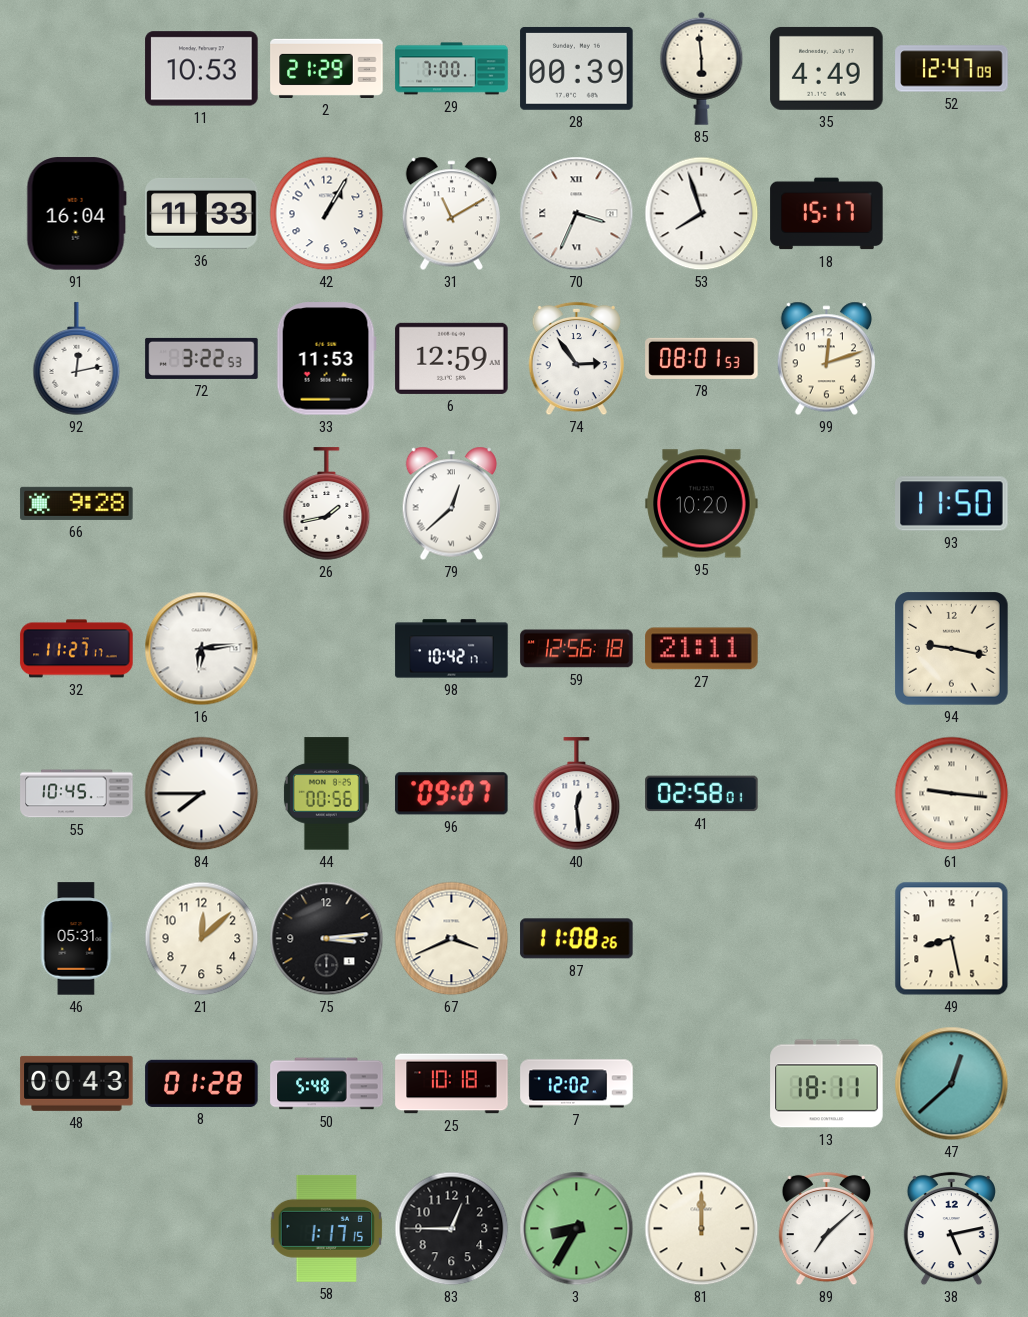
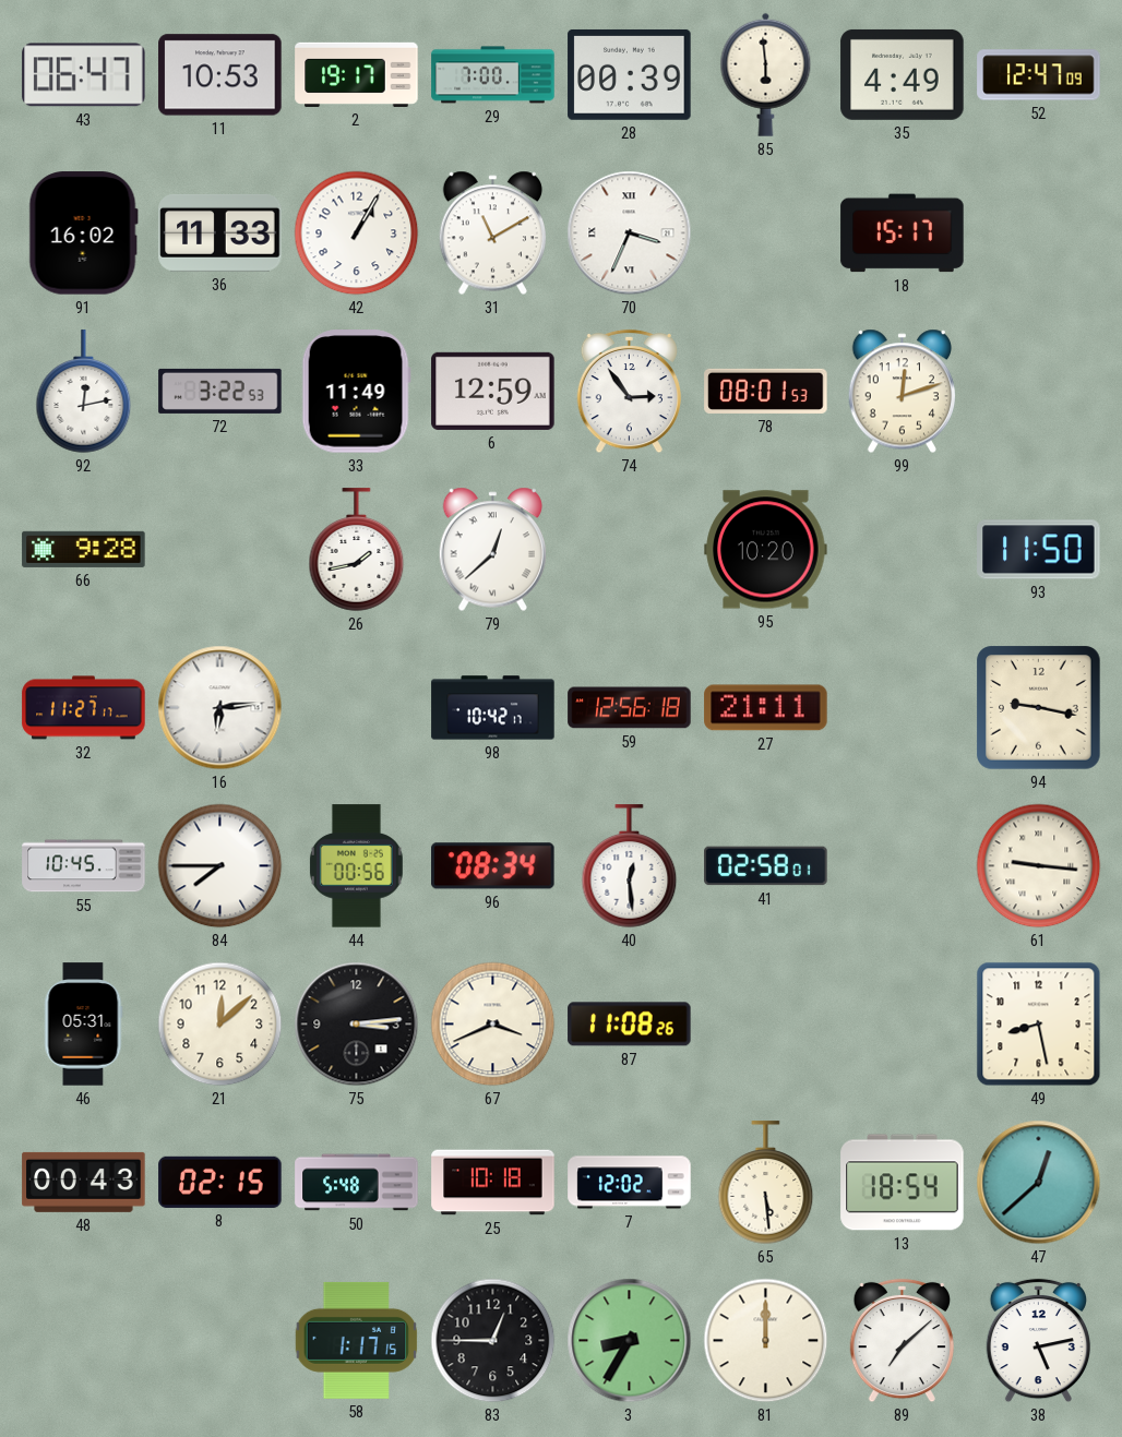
43: none -> 06:47 (84, 75)
2: 21:29 -> 19:17 (357, 74)
91: 16:04 -> 16:02 (83, 233)
53: 7:57 -> none (702, 214)
33: 11:53 -> 11:49 (356, 392)
96: 09:07 -> 08:34 (493, 866)
8: 01:28 -> 02:15 (220, 1182)
65: none -> 5:29 (766, 1183)
13: 18:11 -> 18:54 (903, 1183)
